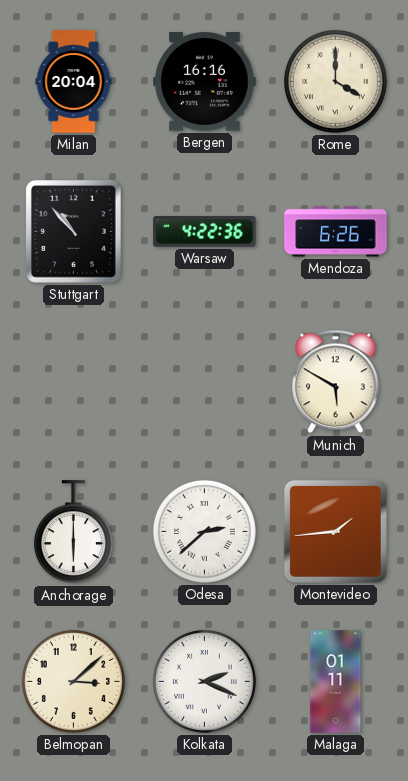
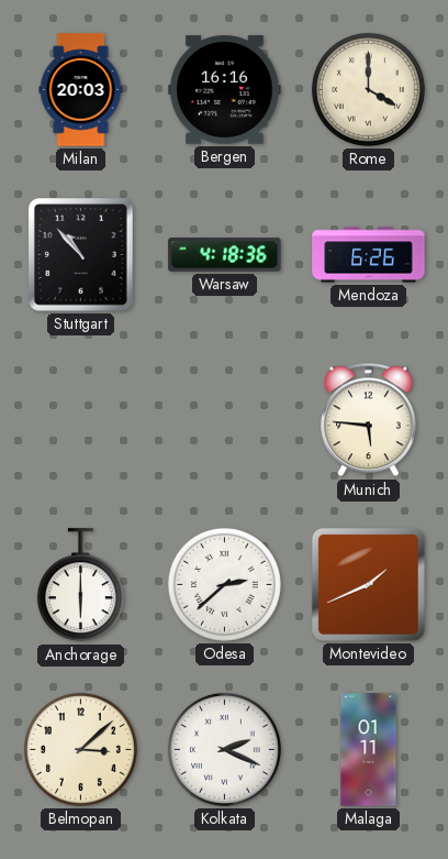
Milan: 20:04 -> 20:03 (81, 90)
Warsaw: 4:22 -> 4:18 (225, 255)
Munich: 5:50 -> 5:46 (369, 420)
Montevideo: 1:44 -> 1:41 (368, 584)
